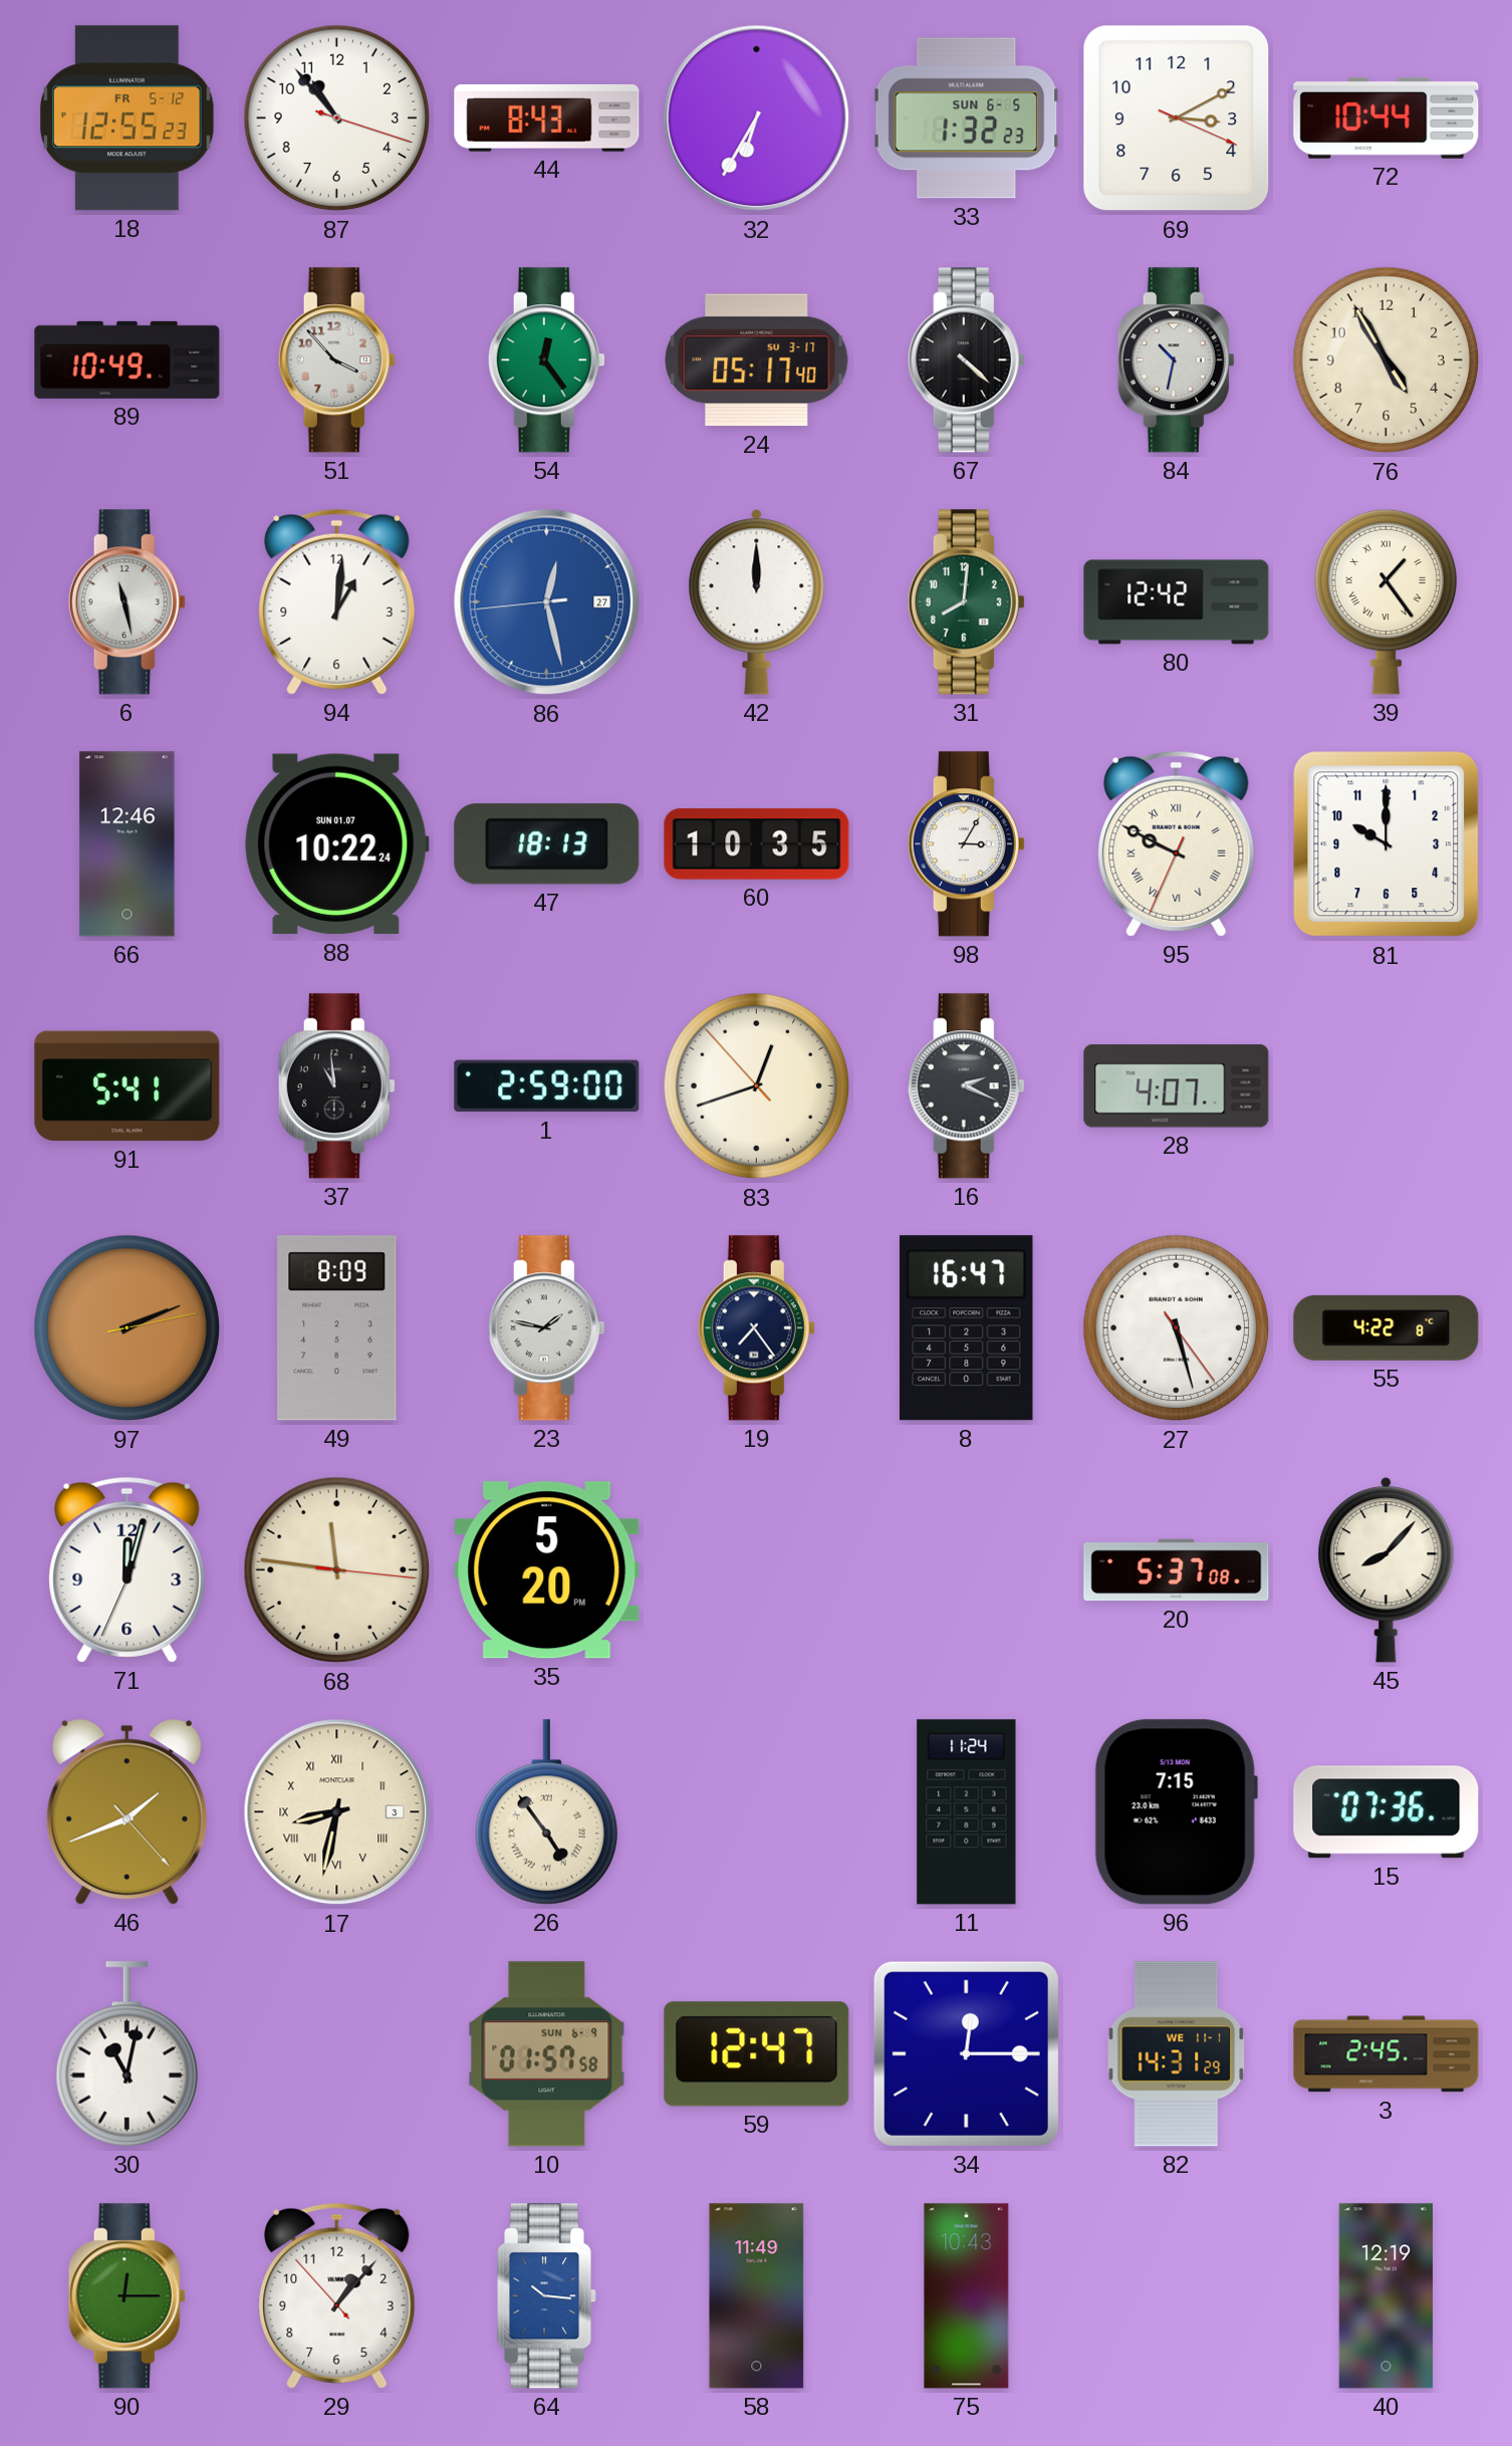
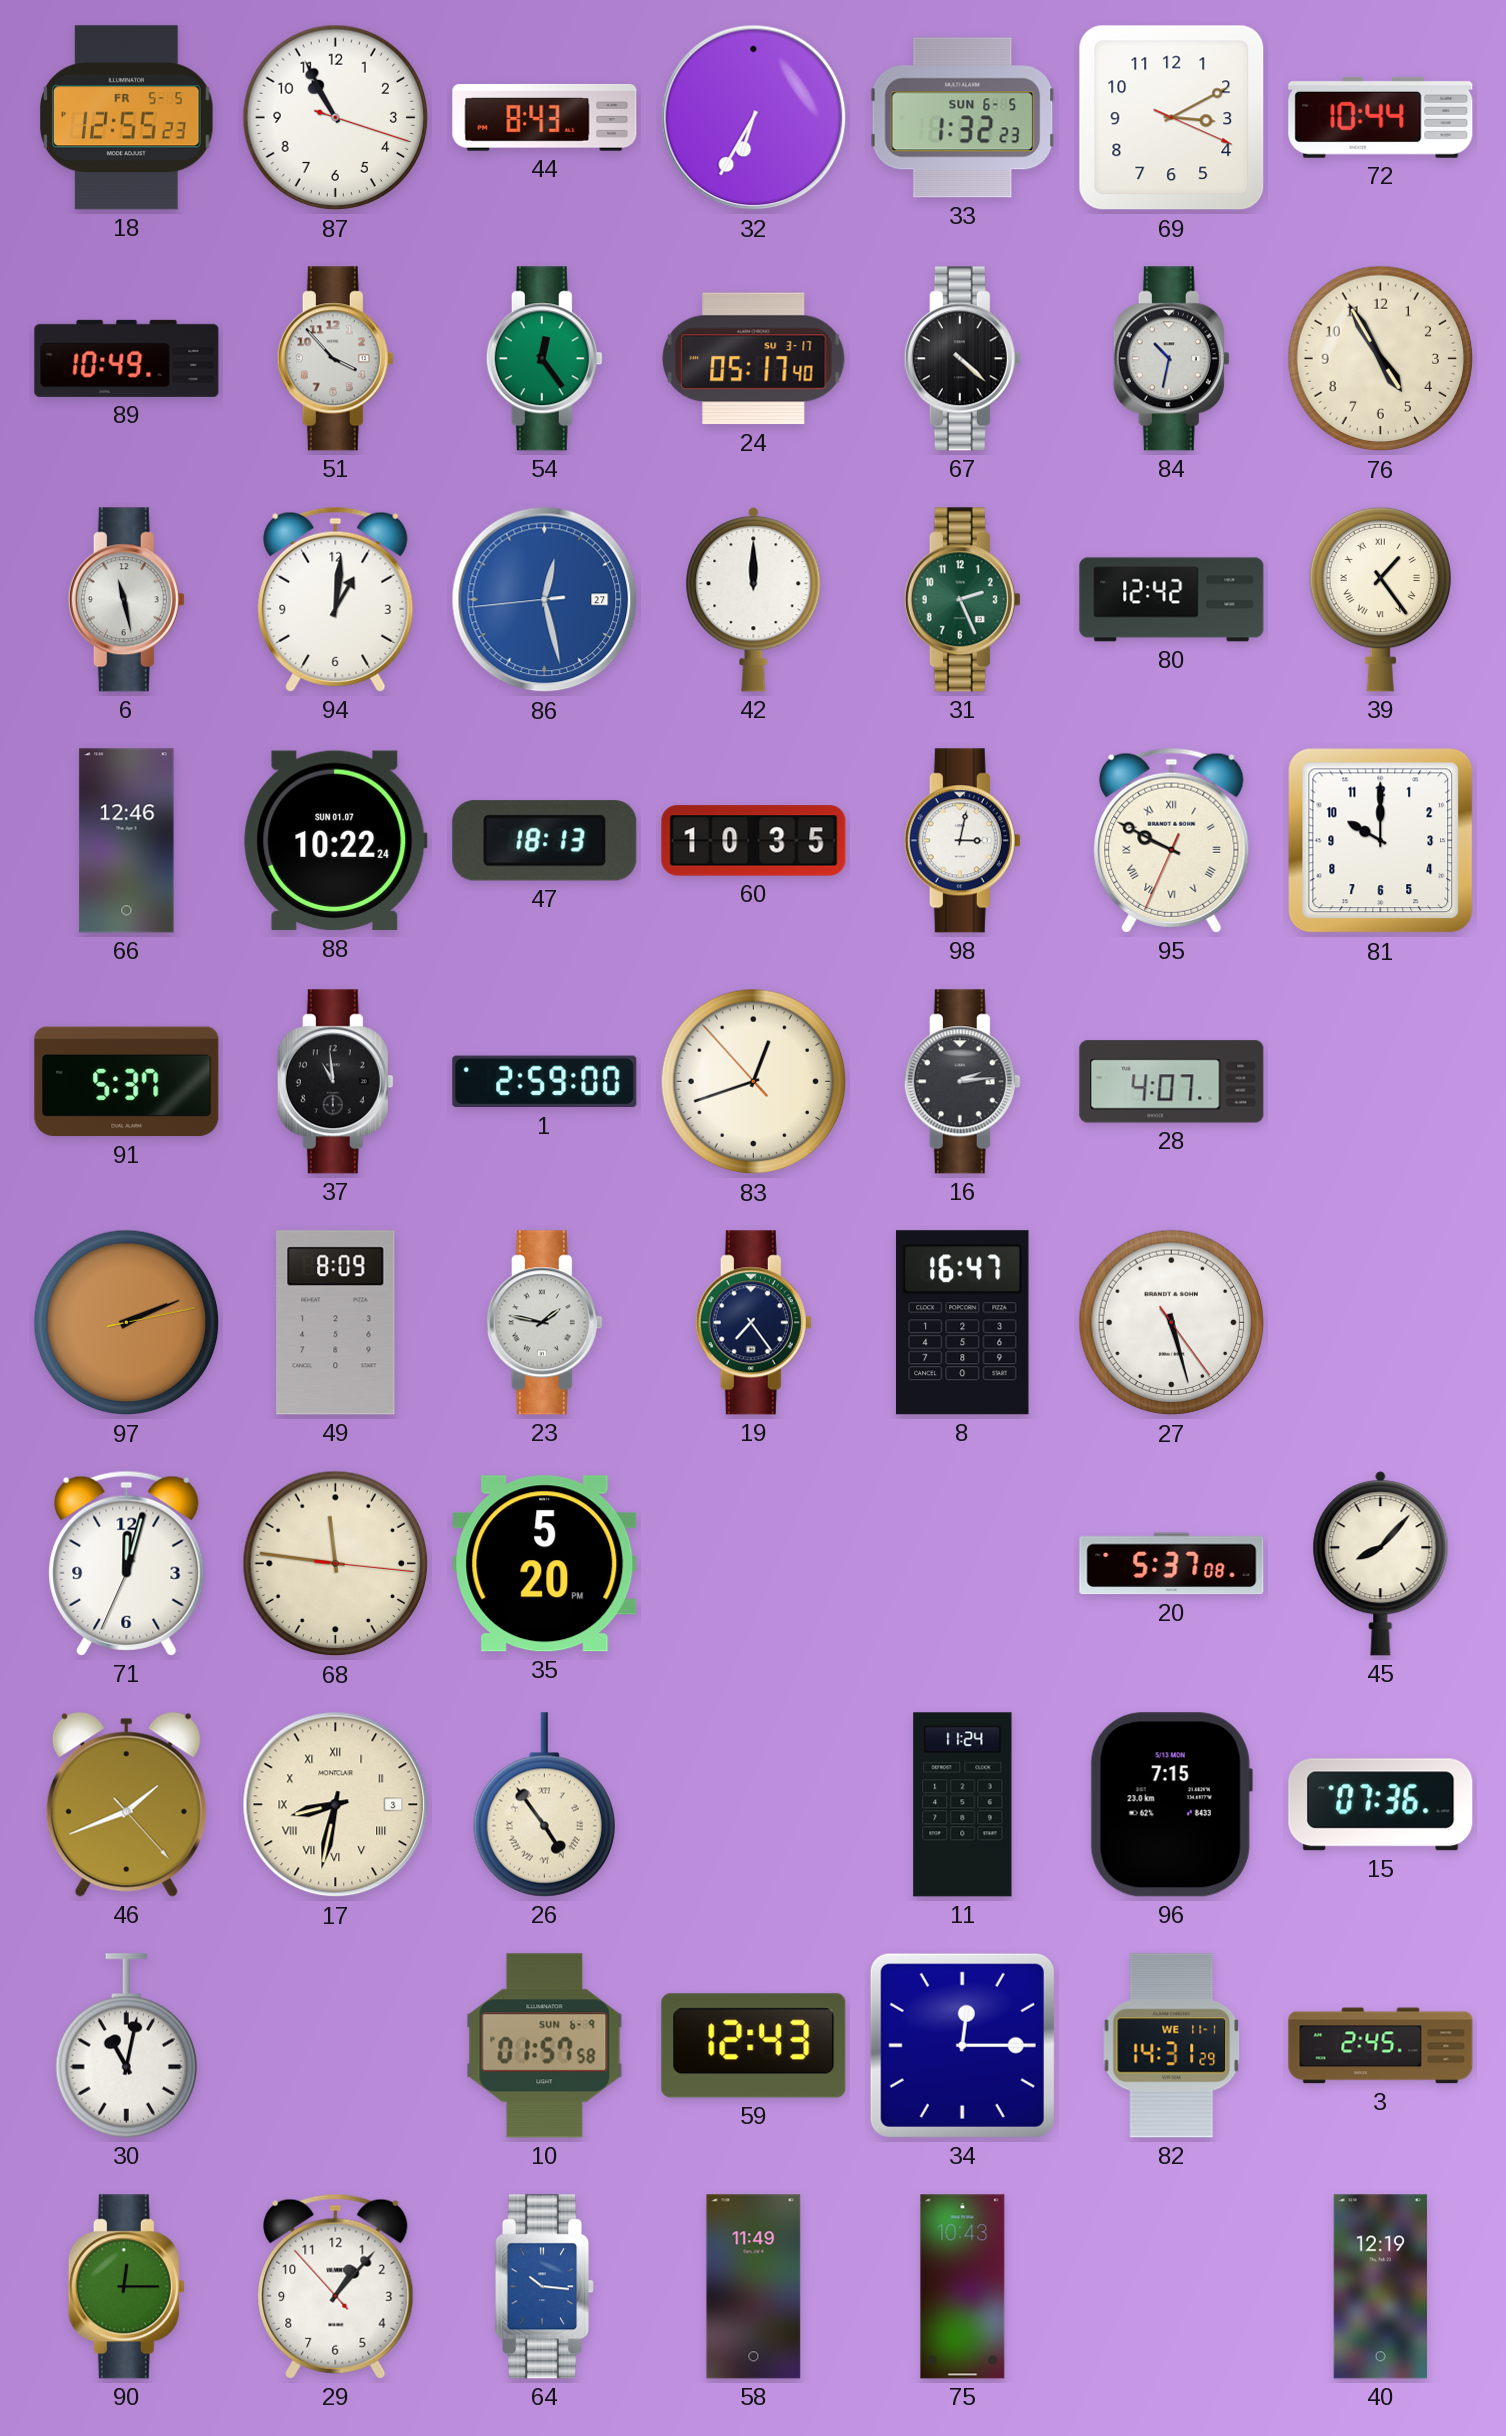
18 date: FR 5-12 -> FR 5-5 (127, 118)
87: 10:53 -> 10:55 (336, 118)
31: 8:01 -> 2:26 (962, 600)
98: 3:05 -> 3:02 (962, 841)
91: 5:41 -> 5:37 (127, 1082)
16: 2:19 -> 2:14 (962, 1082)
55: 4:22 -> none (1387, 1327)
59: 12:47 -> 12:43 (754, 2046)
